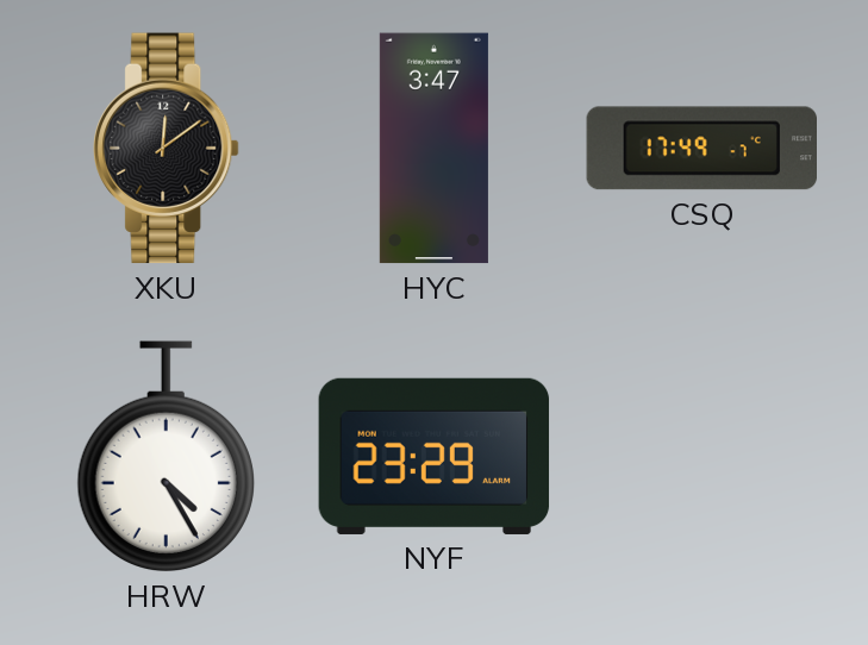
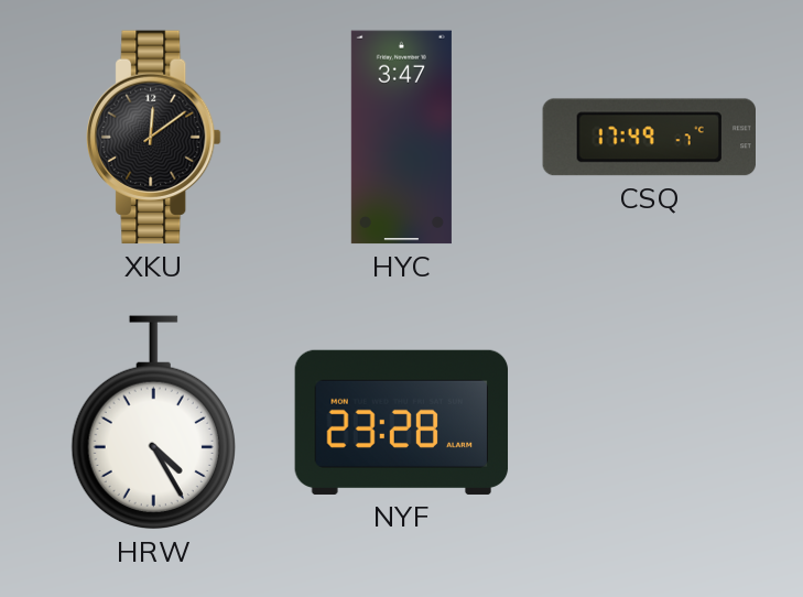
NYF: 23:29 -> 23:28 (402, 422)
